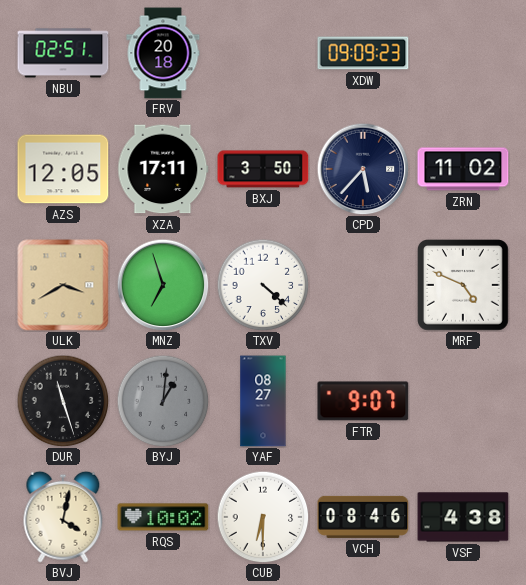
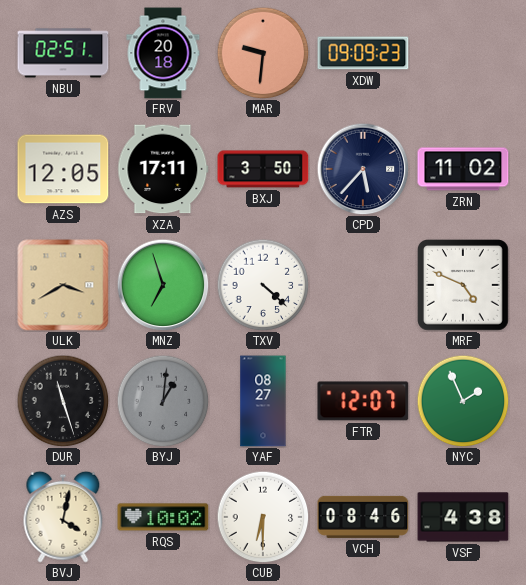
MAR: none -> 9:31 (263, 53)
FTR: 9:07 -> 12:07 (363, 401)
NYC: none -> 1:56 (463, 401)
